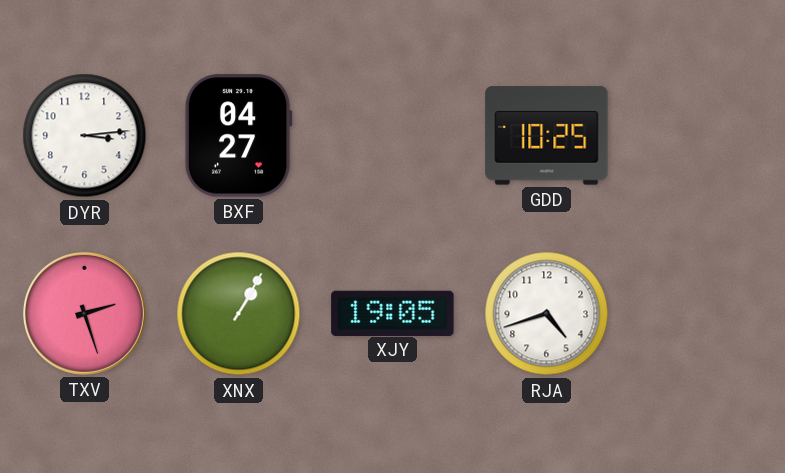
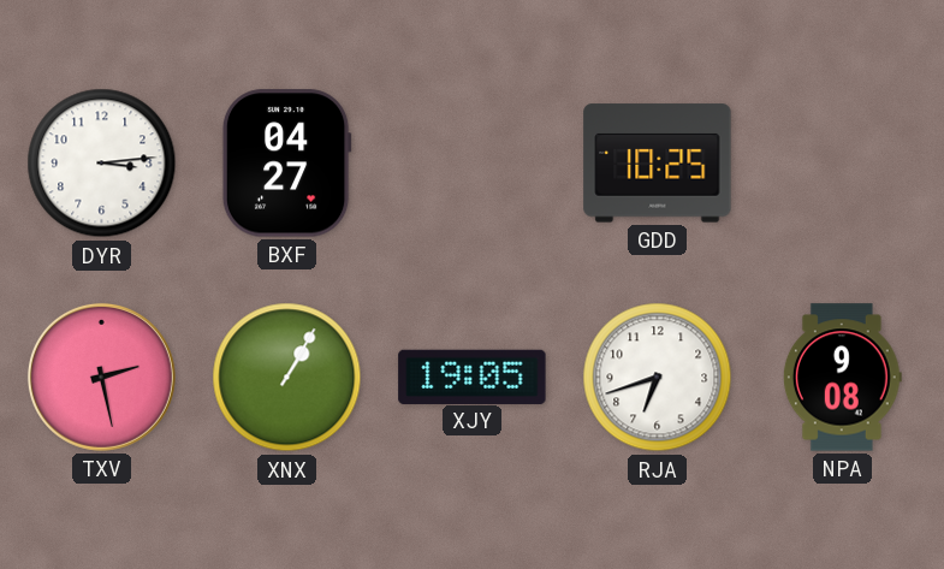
TXV: 2:27 -> 2:28 (101, 377)
RJA: 4:42 -> 6:42 (658, 378)
NPA: none -> 9:08 (842, 378)
